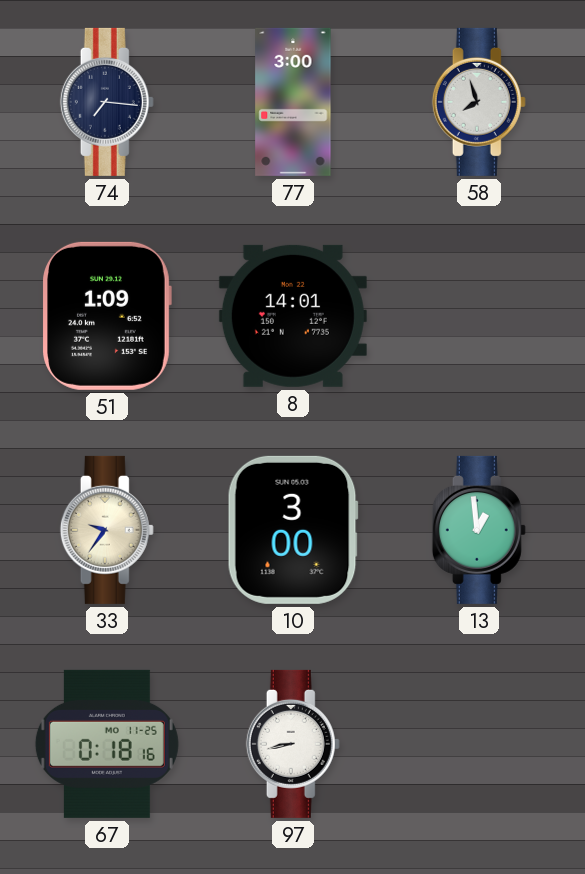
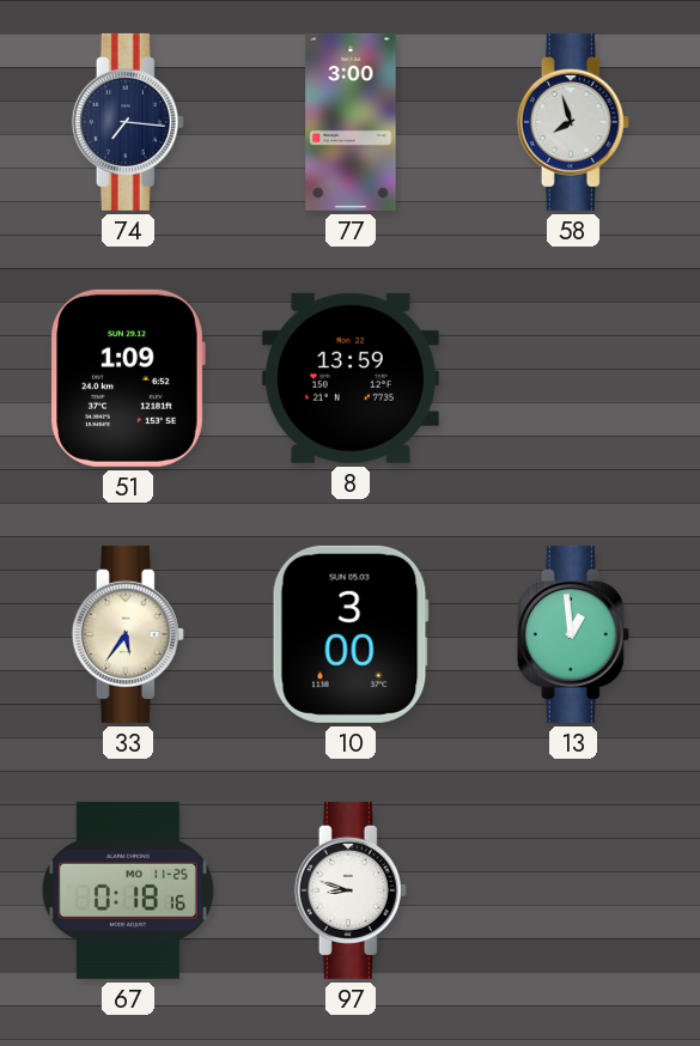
8: 14:01 -> 13:59 (351, 378)
33: 9:36 -> 5:36 (128, 634)
97: 8:43 -> 8:48 (351, 890)
